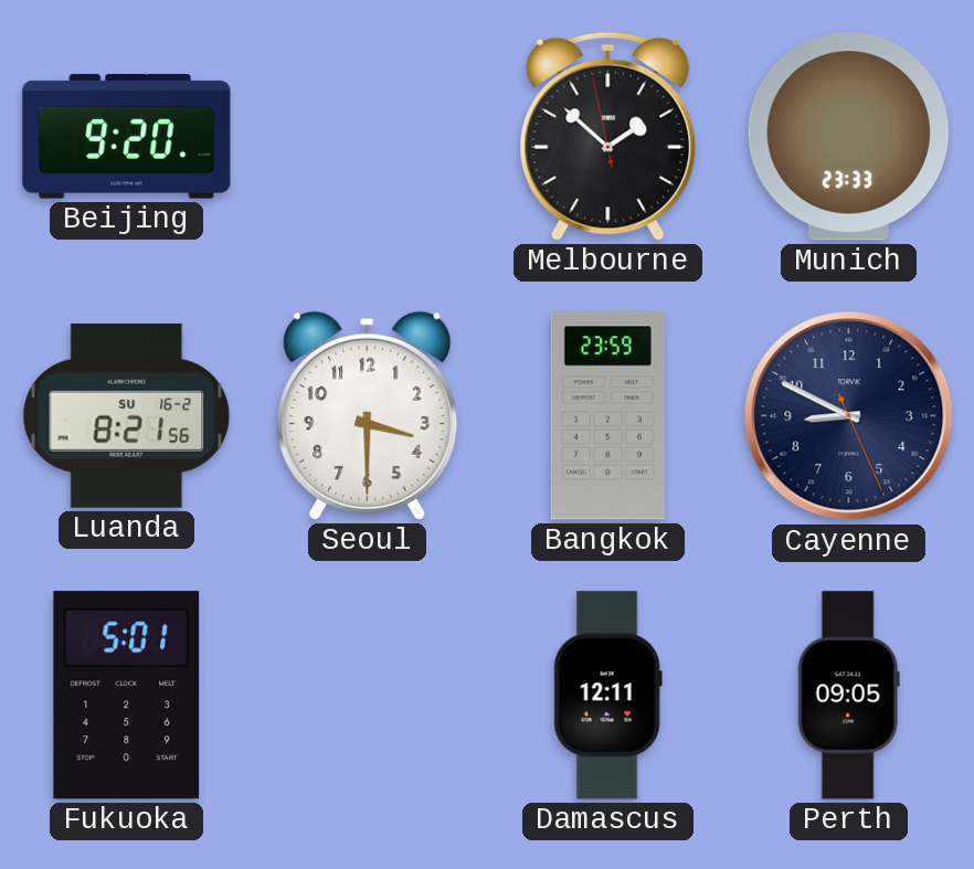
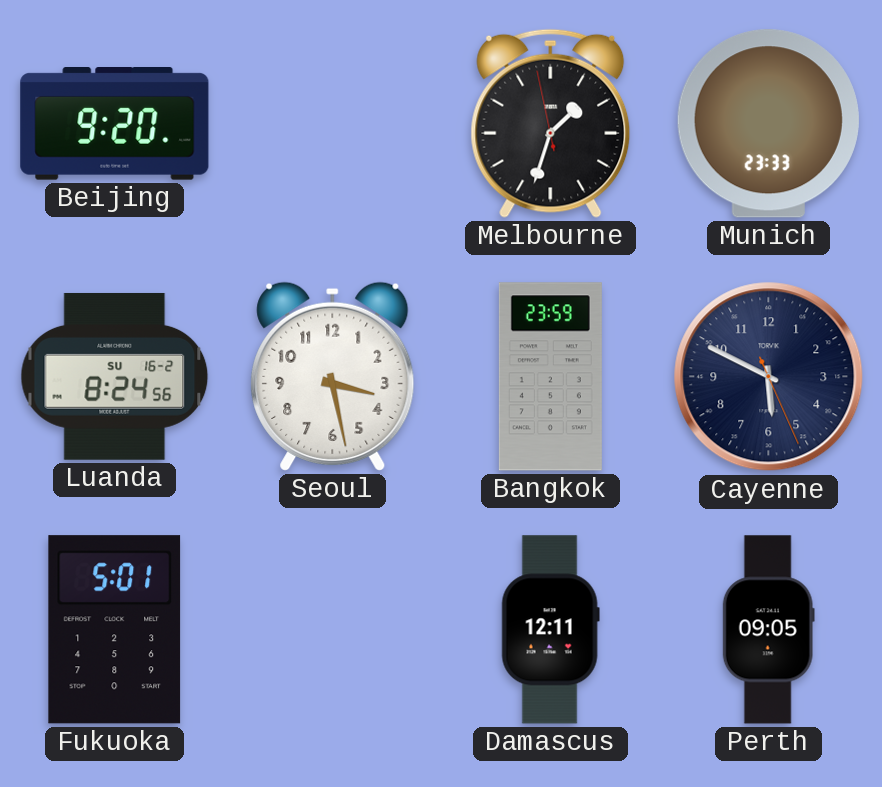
Melbourne: 1:51 -> 1:32 (551, 123)
Luanda: 8:21 -> 8:24 (115, 376)
Seoul: 3:30 -> 3:28 (333, 376)
Cayenne: 8:49 -> 5:49 (769, 377)
